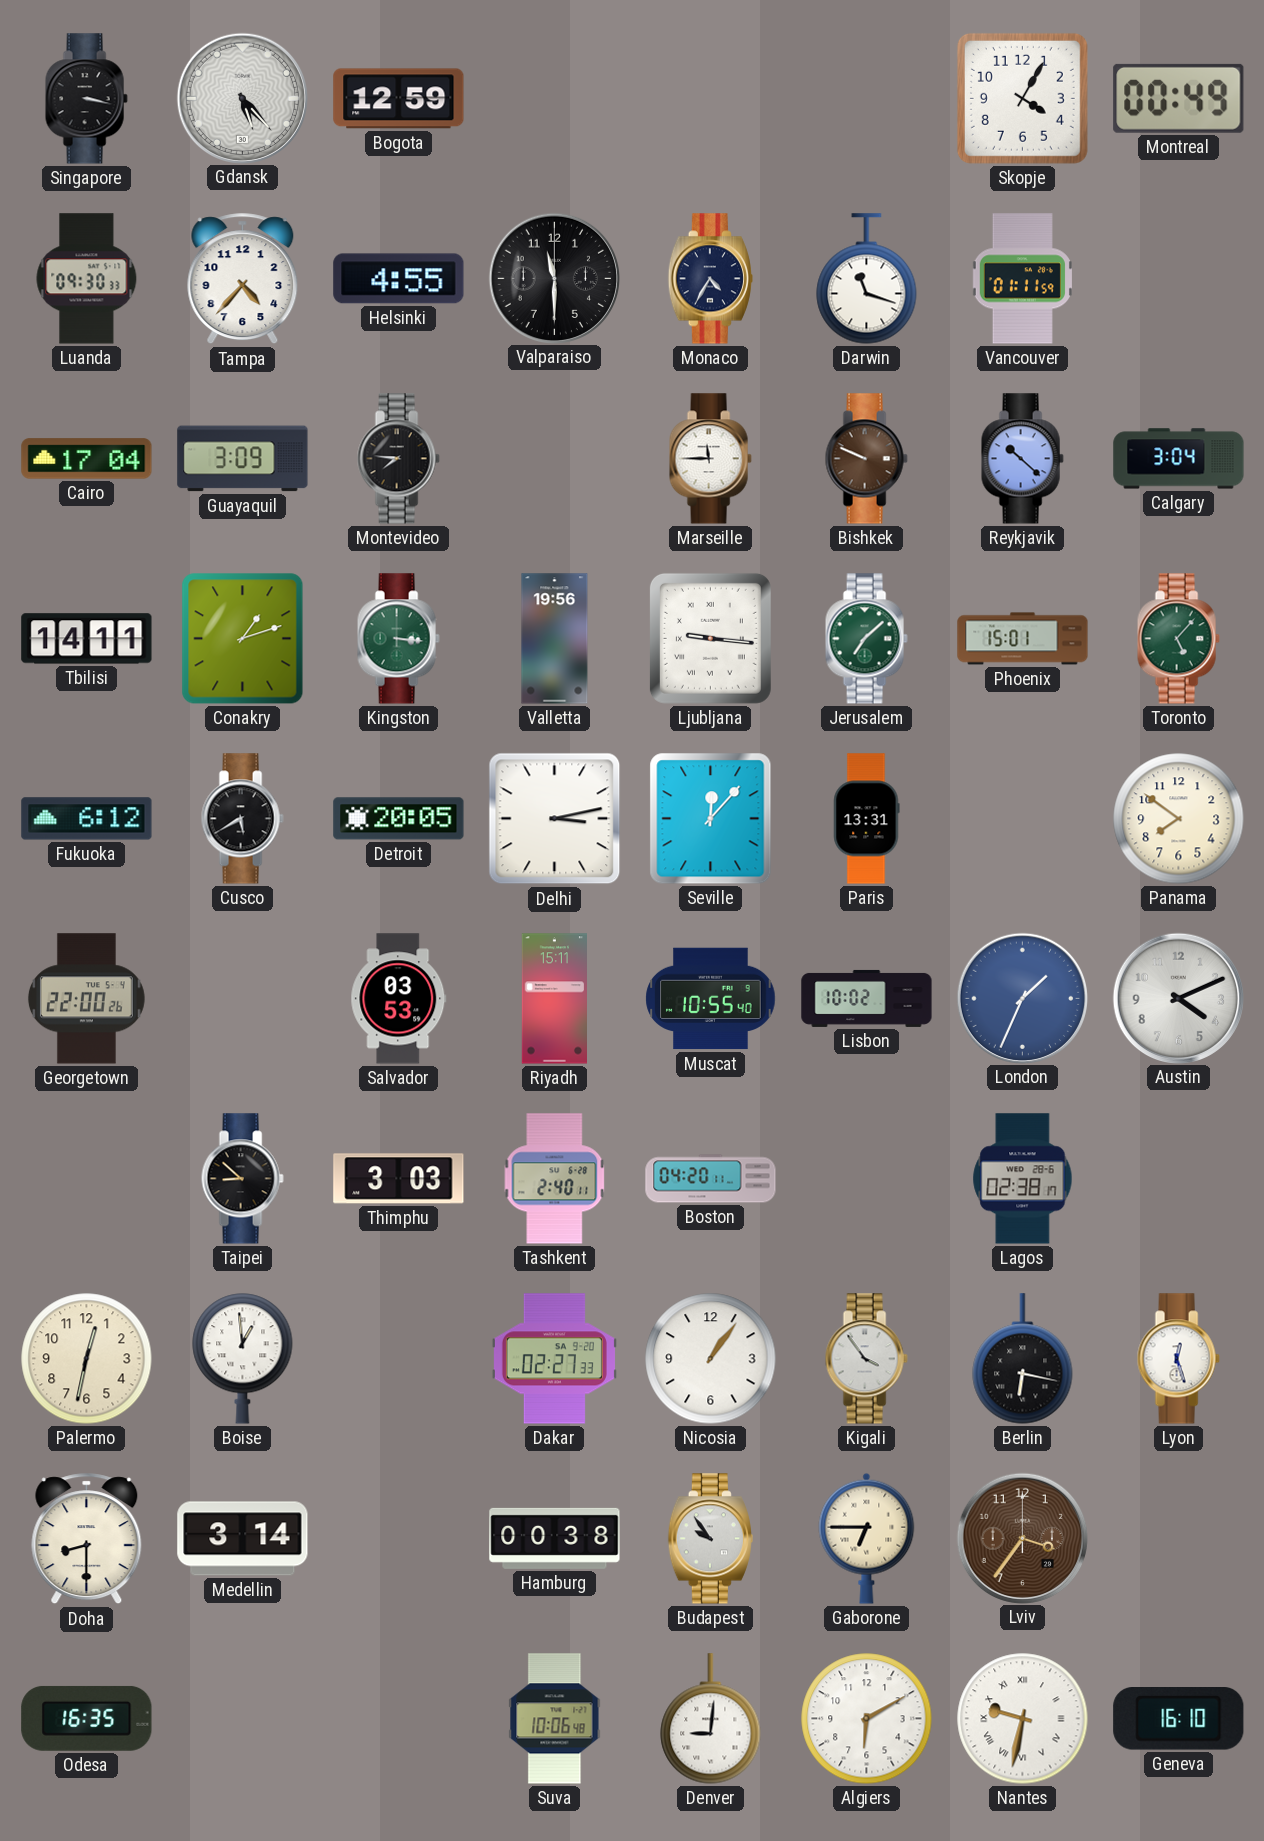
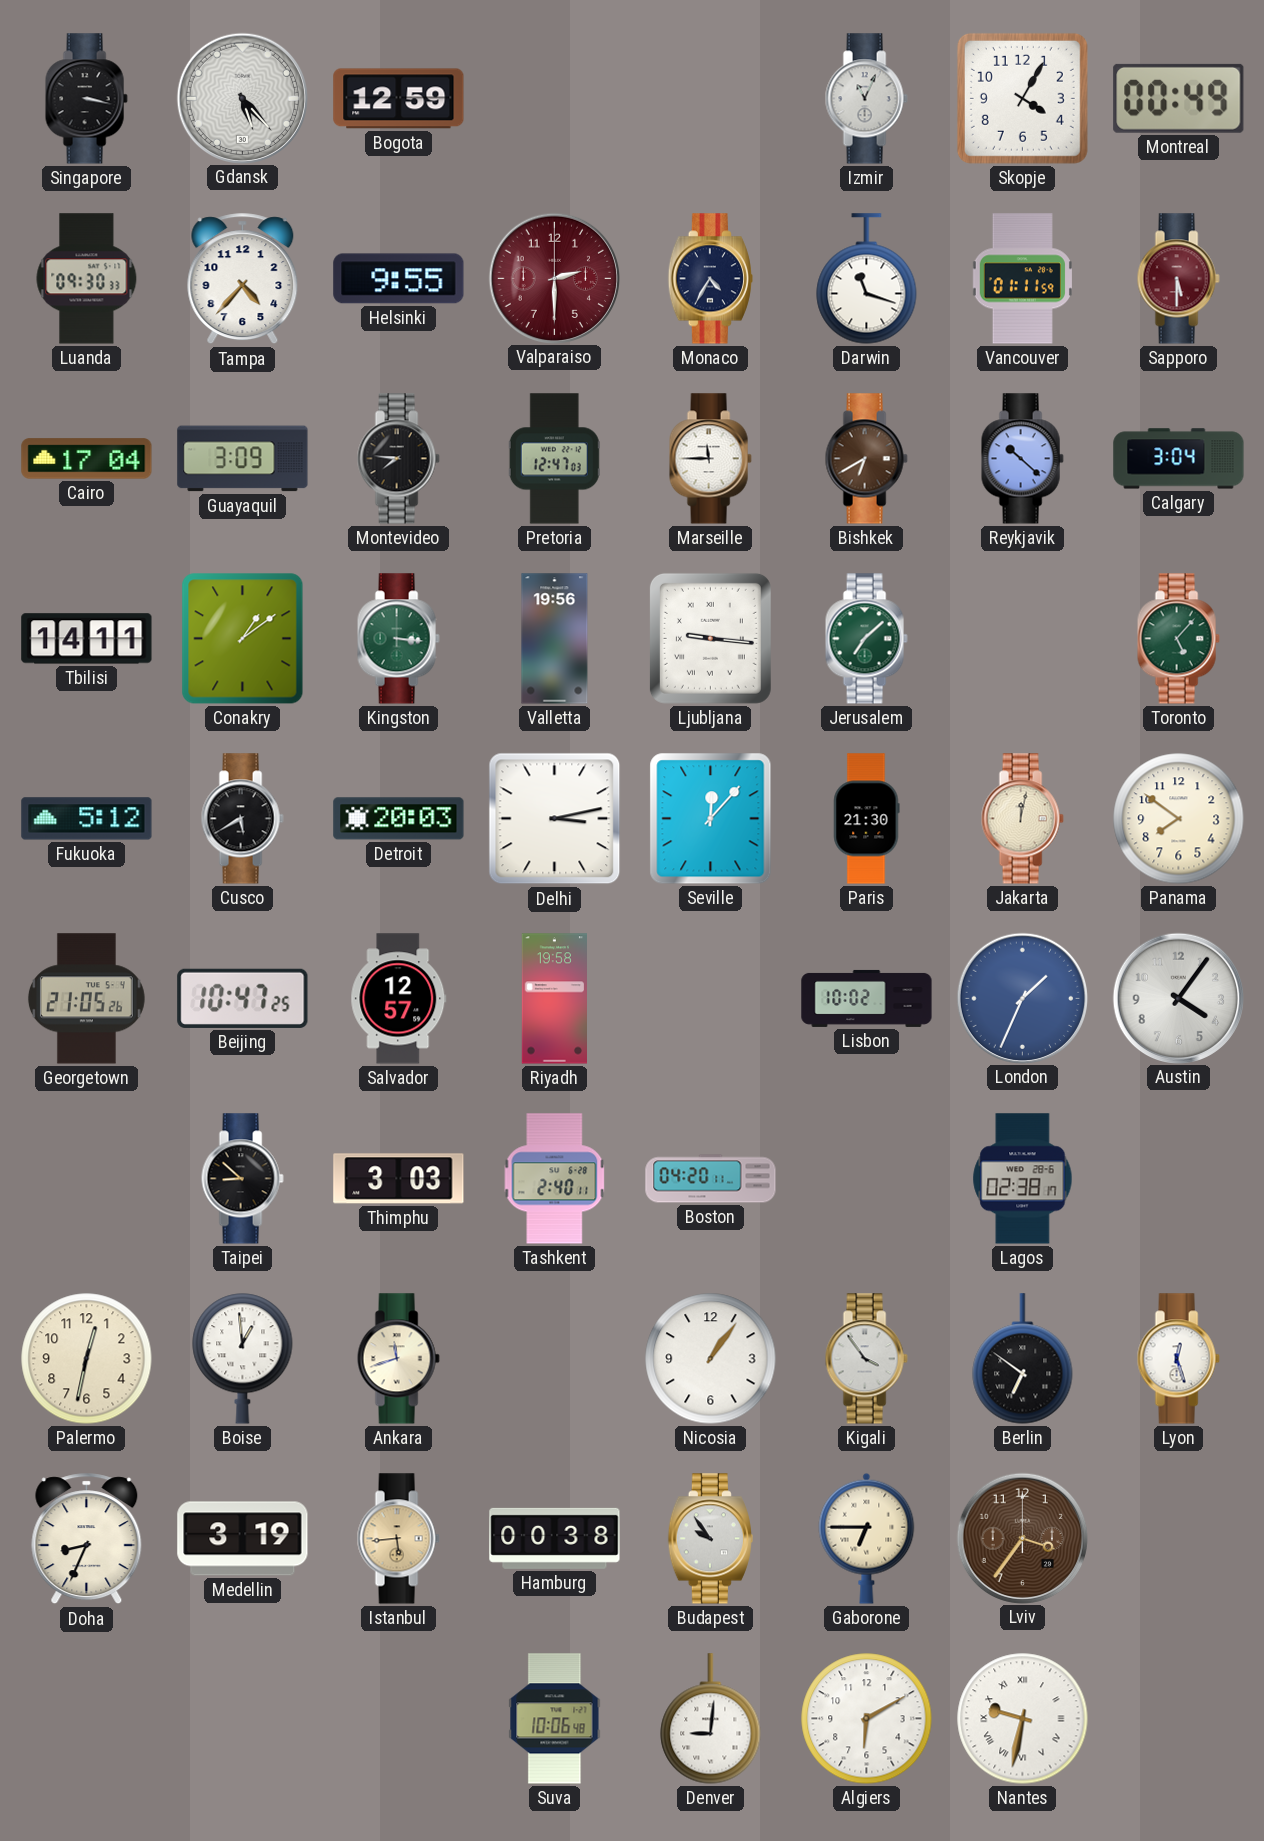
Izmir: none -> 11:04 (866, 99)
Helsinki: 4:55 -> 9:55 (399, 279)
Valparaiso: 11:30 -> 2:30 (554, 278)
Valparaiso dial: black -> burgundy (554, 278)
Sapporo: none -> 5:30 (1178, 279)
Pretoria: none -> 12:47 (554, 459)
Bishkek: 9:49 -> 6:40 (866, 459)
Conakry: 1:12 -> 1:09 (243, 639)
Phoenix: 15:01 -> none (1023, 639)
Fukuoka: 6:12 -> 5:12 (87, 819)
Detroit: 20:05 -> 20:03 (399, 819)
Paris: 13:31 -> 21:30 (867, 819)
Jakarta: none -> 12:02 (1022, 819)
Georgetown: 22:00 -> 21:05 (86, 999)
Beijing: none -> 10:47 (243, 998)
Salvador: 03:53 -> 12:57 (399, 999)
Riyadh: 15:11 -> 19:58 (555, 999)
Muscat: 10:55 -> none (711, 999)
Austin: 4:11 -> 4:06 (1178, 998)
Ankara: none -> 11:42 (398, 1359)
Dakar: 02:27 -> none (554, 1359)
Berlin: 6:17 -> 6:51 (1023, 1359)
Doha: 8:30 -> 8:34 (87, 1539)
Medellin: 3:14 -> 3:19 (243, 1539)
Istanbul: none -> 5:44 (398, 1539)
Odesa: 16:35 -> none (87, 1718)
Geneva: 16:10 -> none (1179, 1719)
